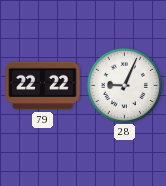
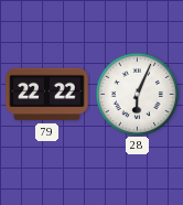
28: 9:04 -> 6:04 (137, 94)
